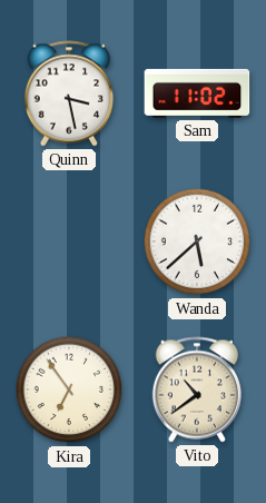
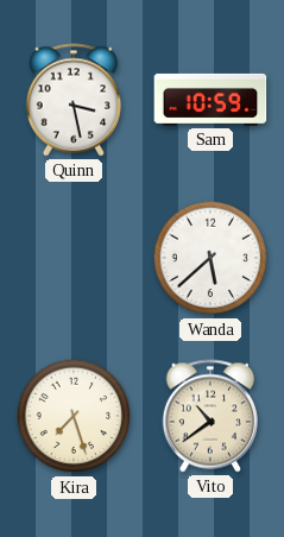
Sam: 11:02 -> 10:59 (210, 100)
Kira: 6:54 -> 7:27 (74, 416)
